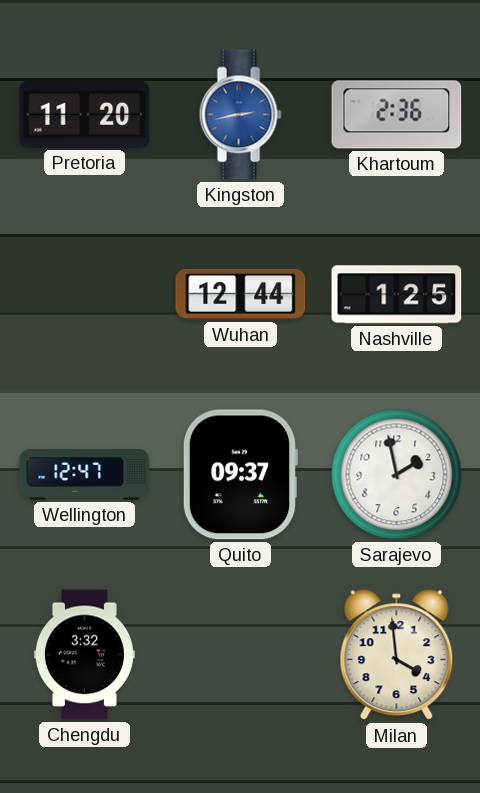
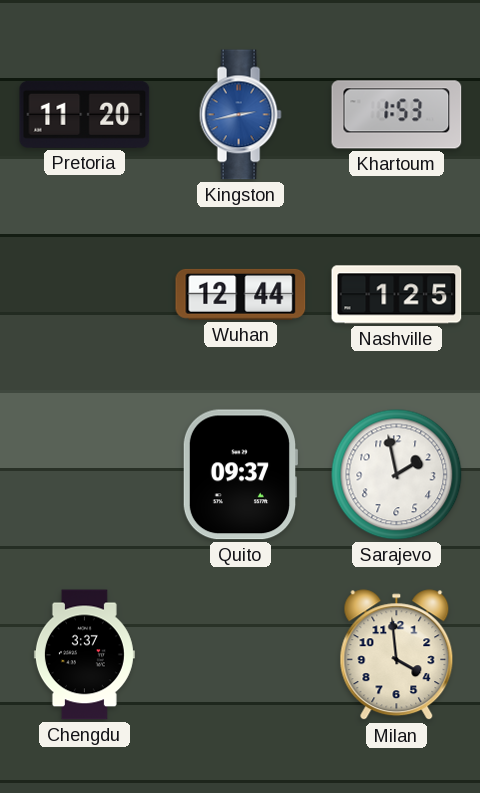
Khartoum: 2:36 -> 1:53 (397, 115)
Wellington: 12:47 -> none (85, 475)
Chengdu: 3:32 -> 3:37 (84, 655)
